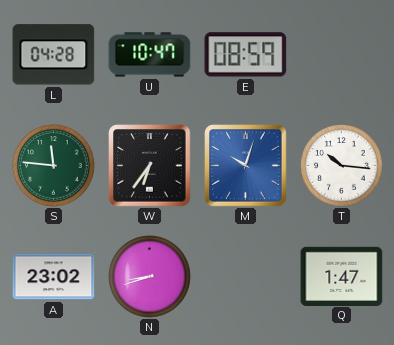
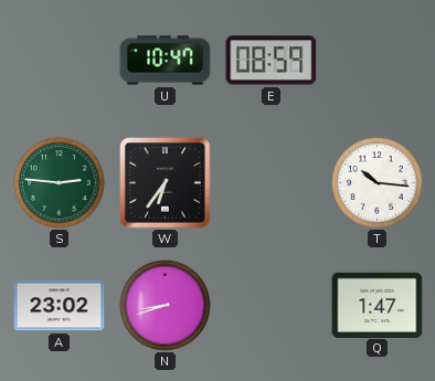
L: 04:28 -> none (54, 55)
S: 11:46 -> 2:46 (60, 183)
M: 10:03 -> none (246, 166)
